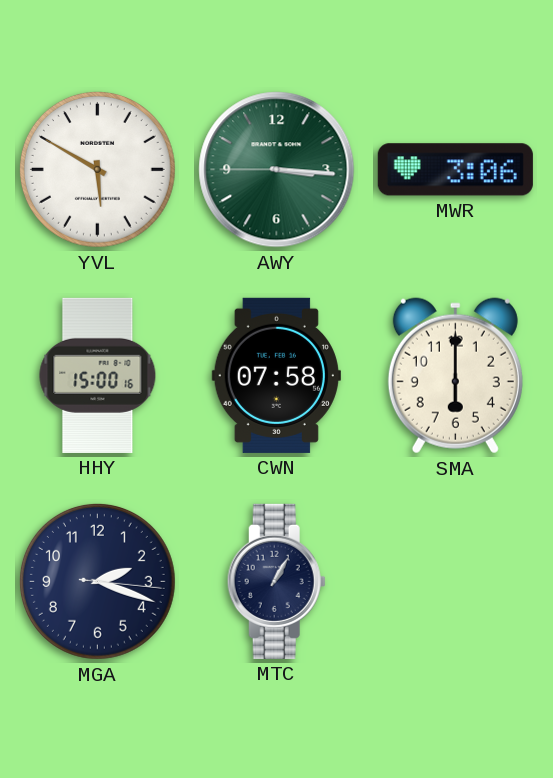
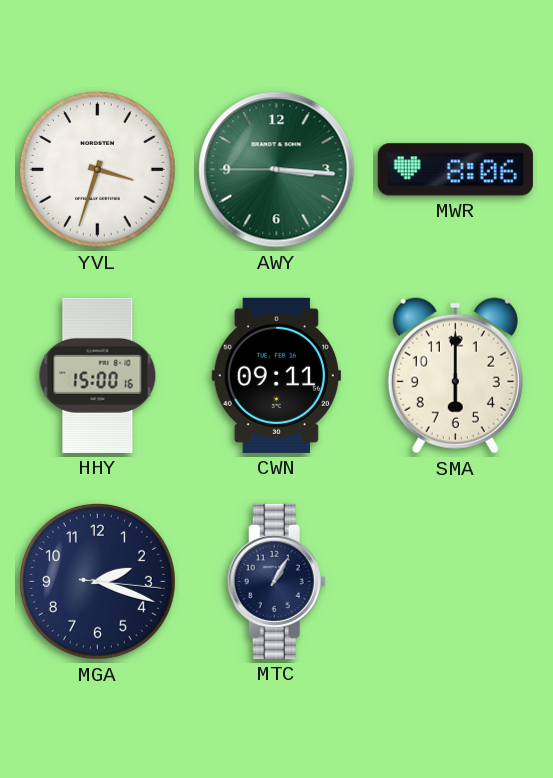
YVL: 5:50 -> 3:33 (97, 169)
MWR: 3:06 -> 8:06 (455, 170)
CWN: 07:58 -> 09:11 (276, 375)
